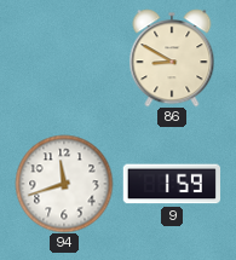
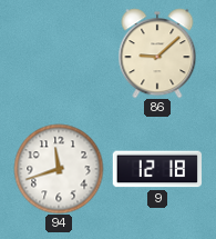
86: 8:50 -> 9:08 (157, 53)
9: 1:59 -> 12:18 (156, 169)
